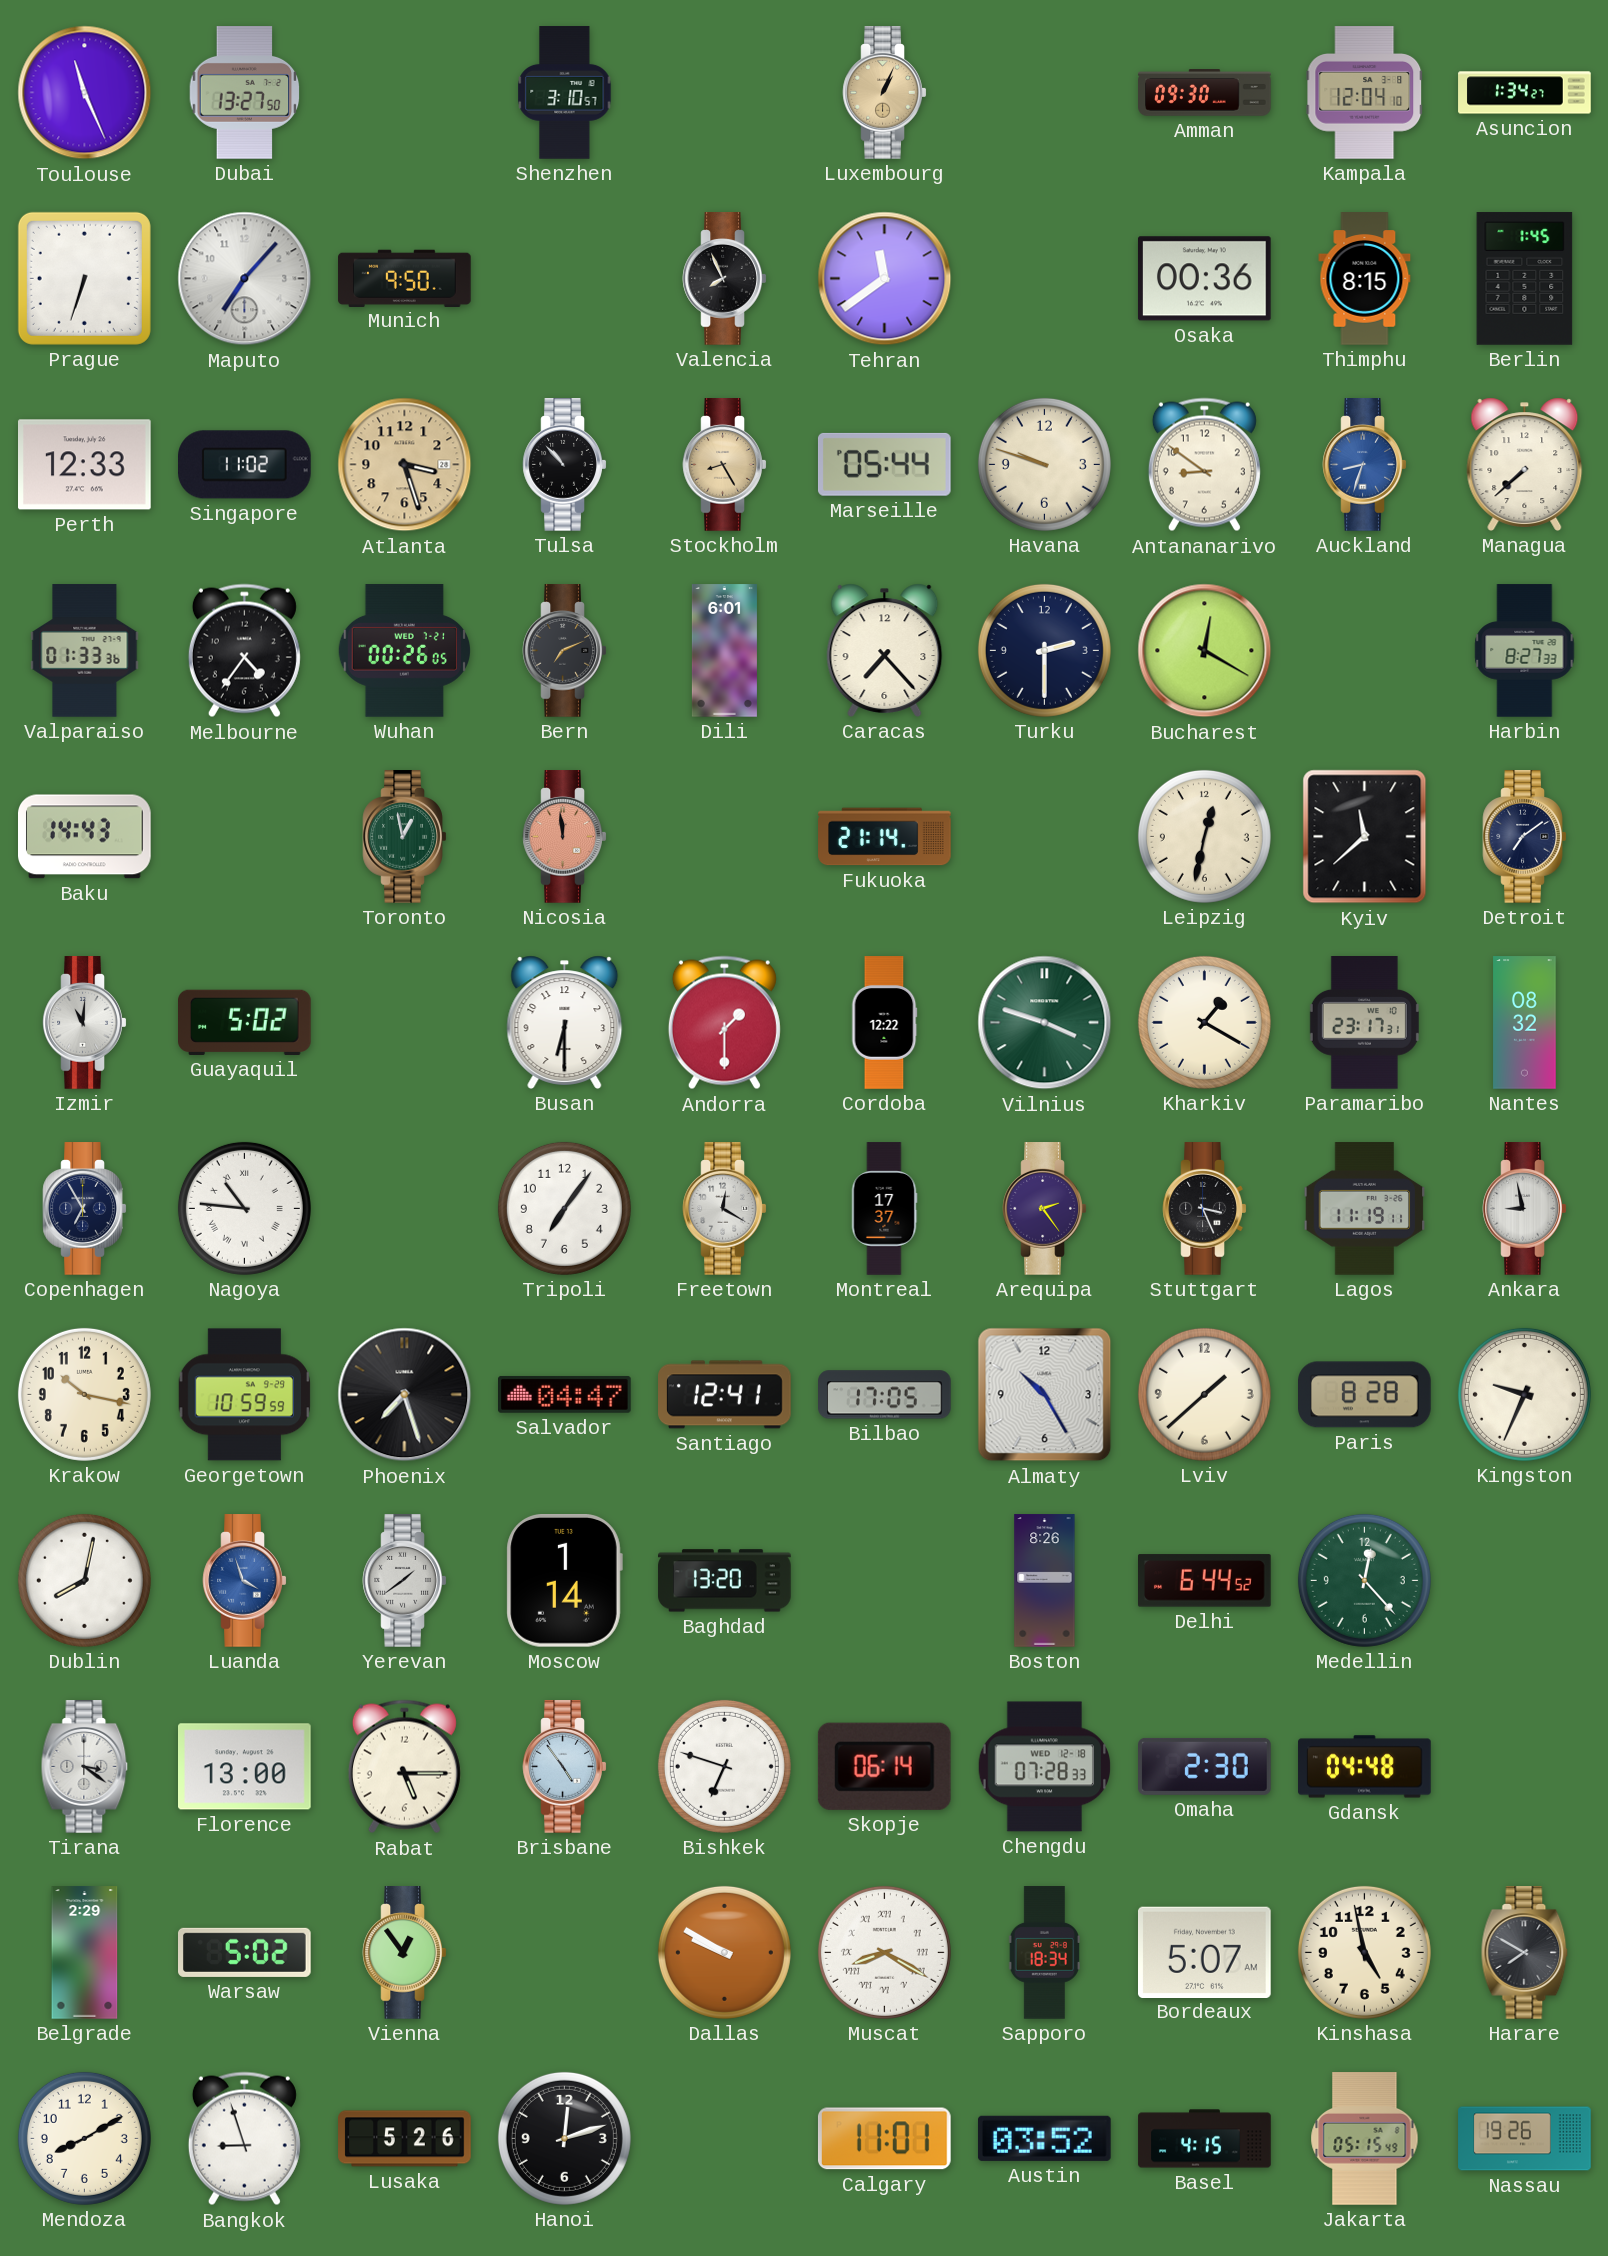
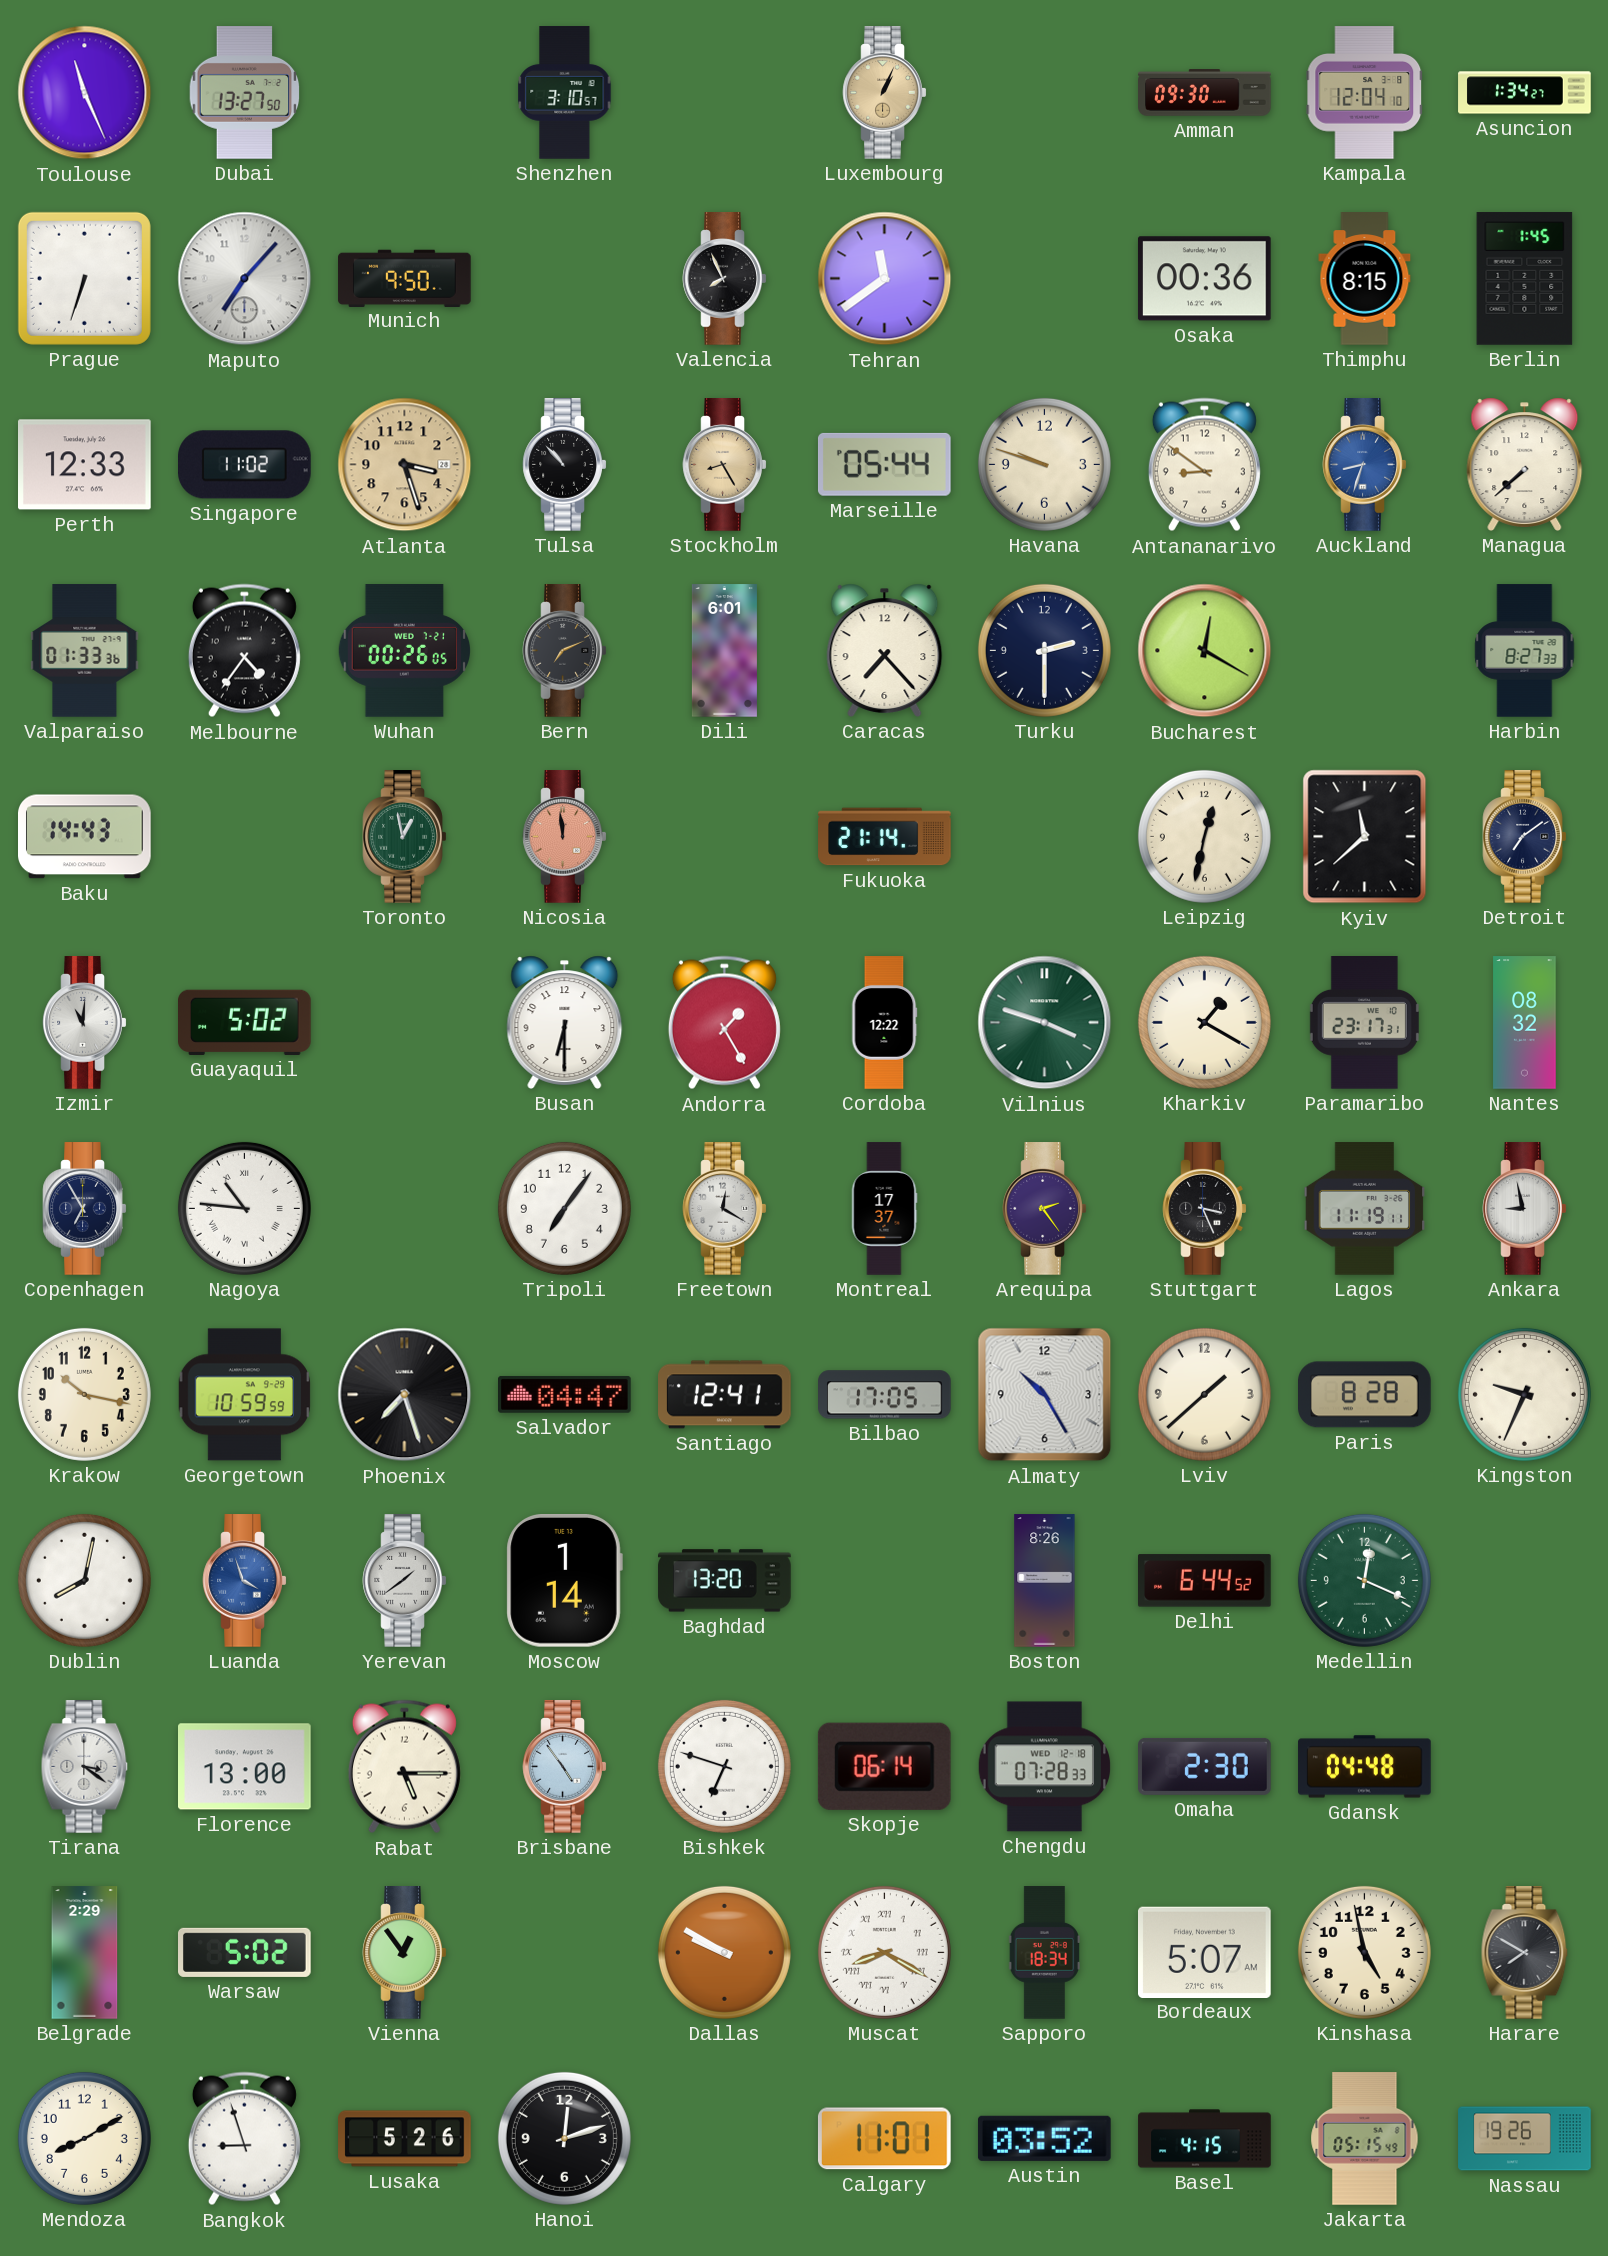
Andorra: 1:30 -> 1:25 (724, 1023)
Medellin: 12:23 -> 12:19 (1364, 1580)
